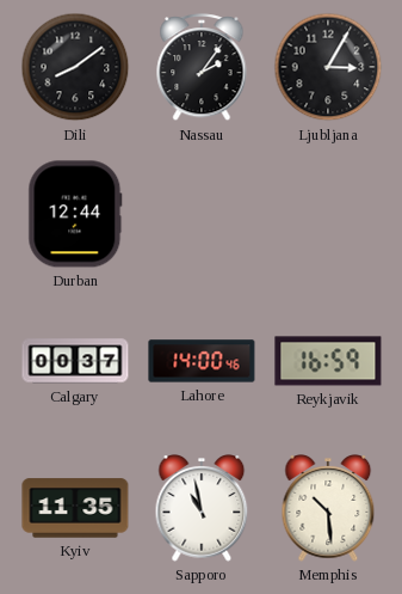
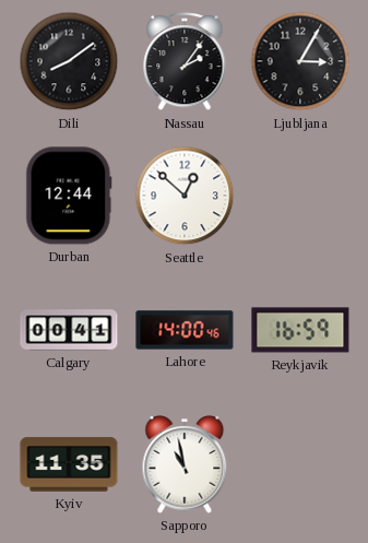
Seattle: none -> 12:52 (185, 196)
Calgary: 00:37 -> 00:41 (69, 330)
Memphis: 10:29 -> none (328, 509)
